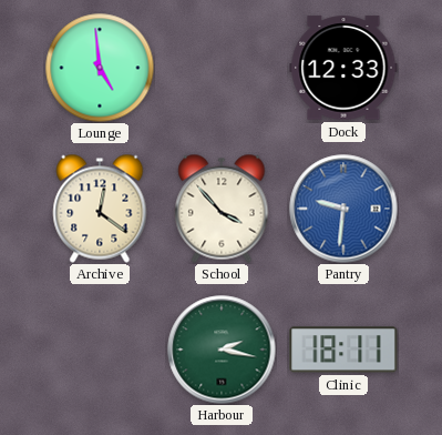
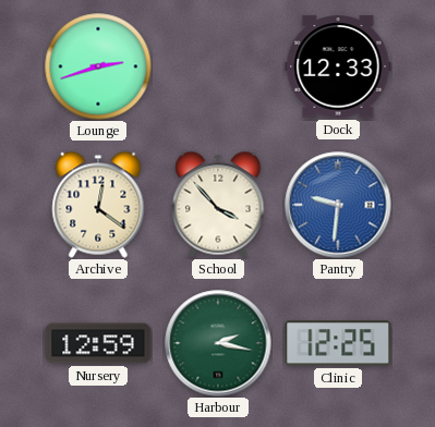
Lounge: 4:59 -> 2:42 (98, 66)
Nursery: none -> 12:59 (98, 343)
Clinic: 18:11 -> 12:25 (338, 343)
